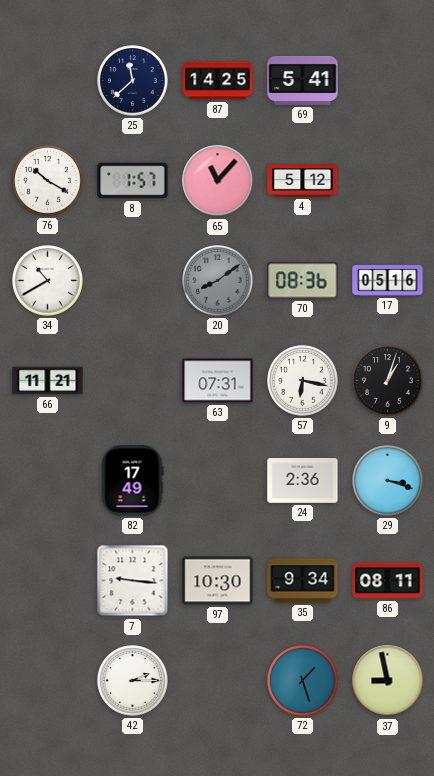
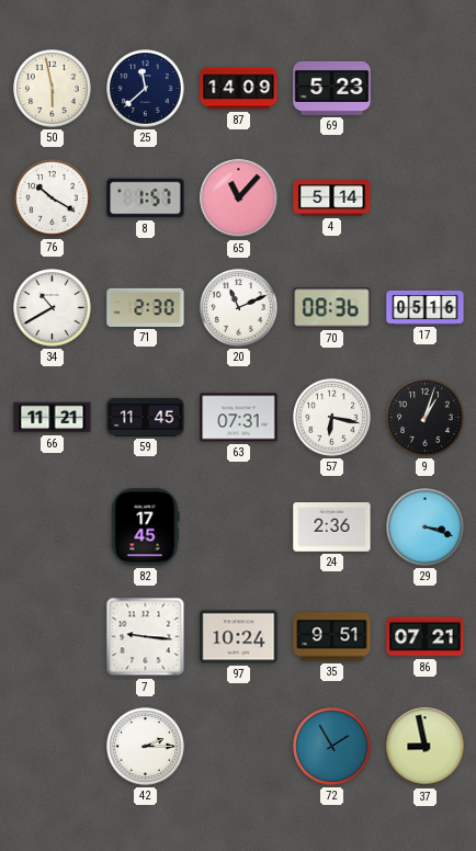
50: none -> 5:58 (53, 89)
87: 14:25 -> 14:09 (239, 89)
69: 5:41 -> 5:23 (332, 88)
4: 5:12 -> 5:14 (332, 198)
71: none -> 2:30 (146, 307)
20: 8:09 -> 11:11 (239, 308)
20 dial: grey -> white (239, 308)
59: none -> 11:45 (146, 417)
82: 17:49 -> 17:45 (145, 527)
97: 10:30 -> 10:24 (239, 637)
35: 9:34 -> 9:51 (332, 637)
86: 08:11 -> 07:21 (426, 637)
72: 1:27 -> 1:55 (332, 747)
